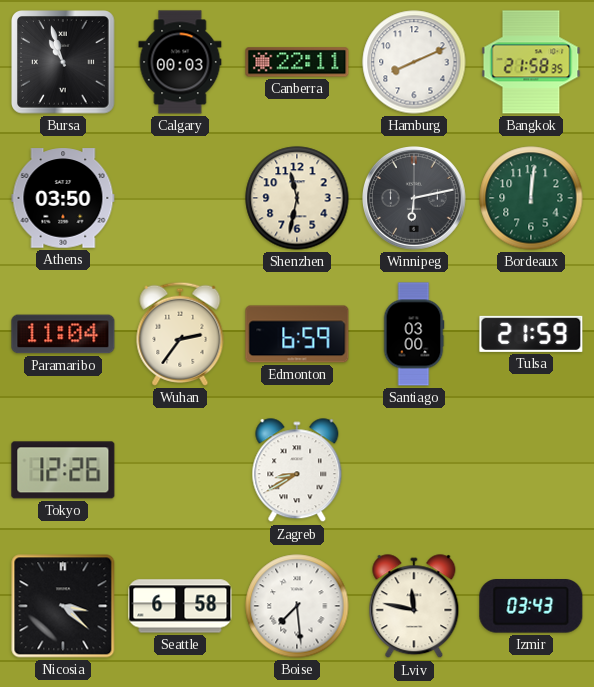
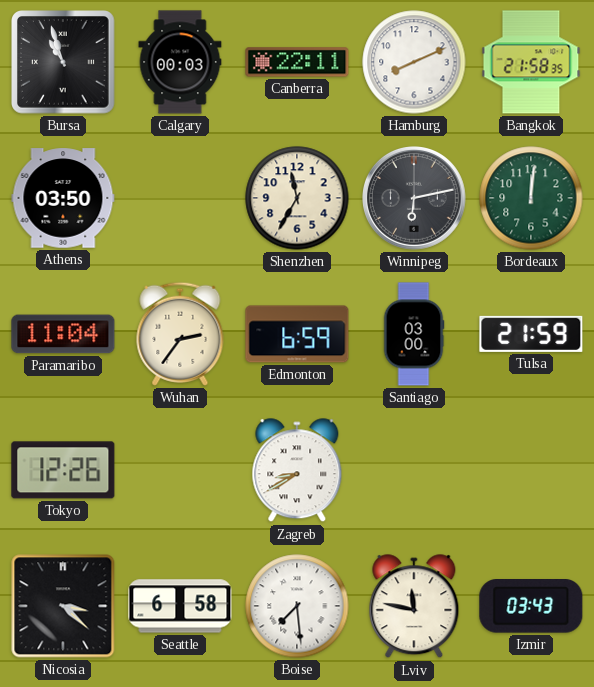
Shenzhen: 11:32 -> 11:35 (297, 198)
